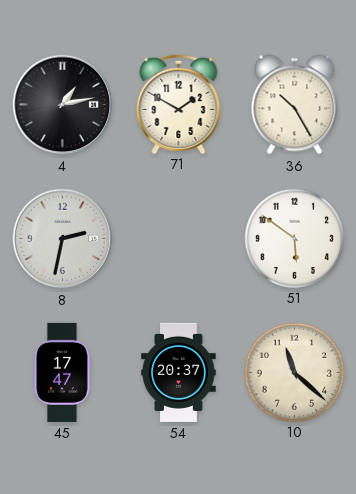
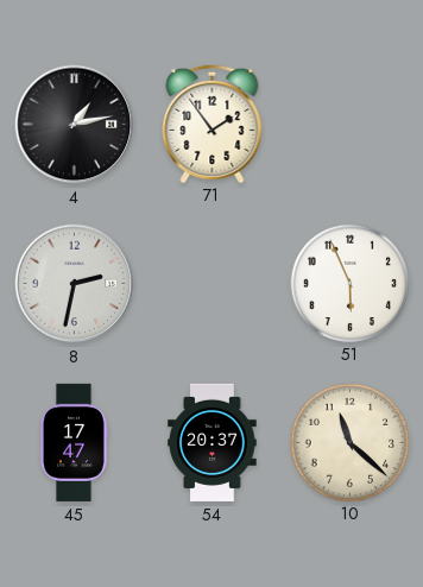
71: 1:50 -> 1:54 (213, 122)
36: 10:25 -> none (295, 105)
51: 5:51 -> 5:56 (349, 283)
